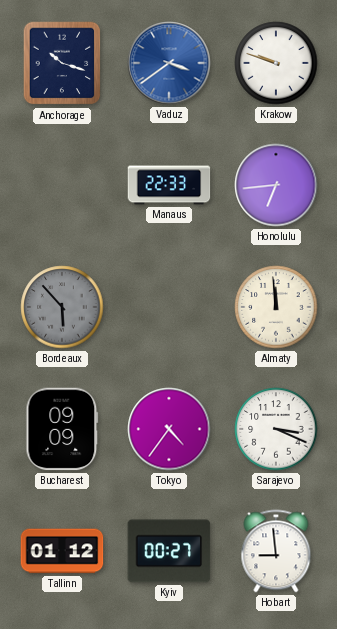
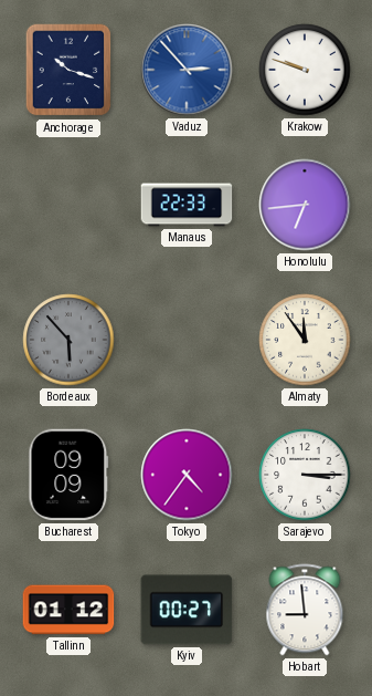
Vaduz: 3:39 -> 2:53 (187, 70)
Almaty: 11:59 -> 11:54 (305, 340)
Sarajevo: 3:19 -> 3:15 (305, 475)
